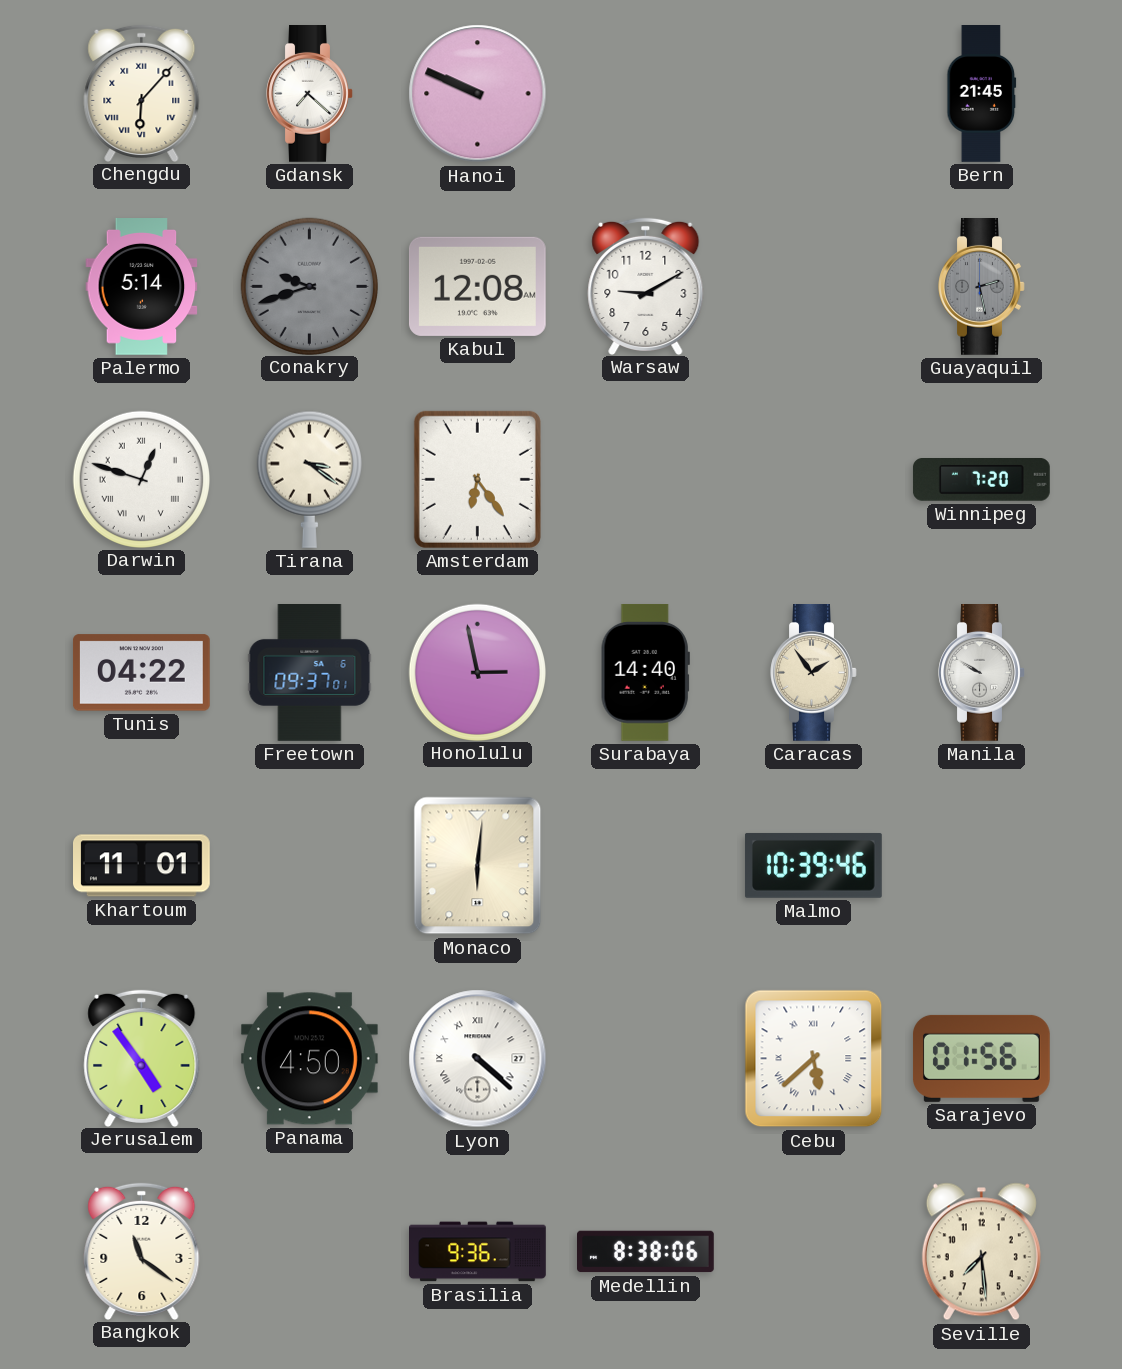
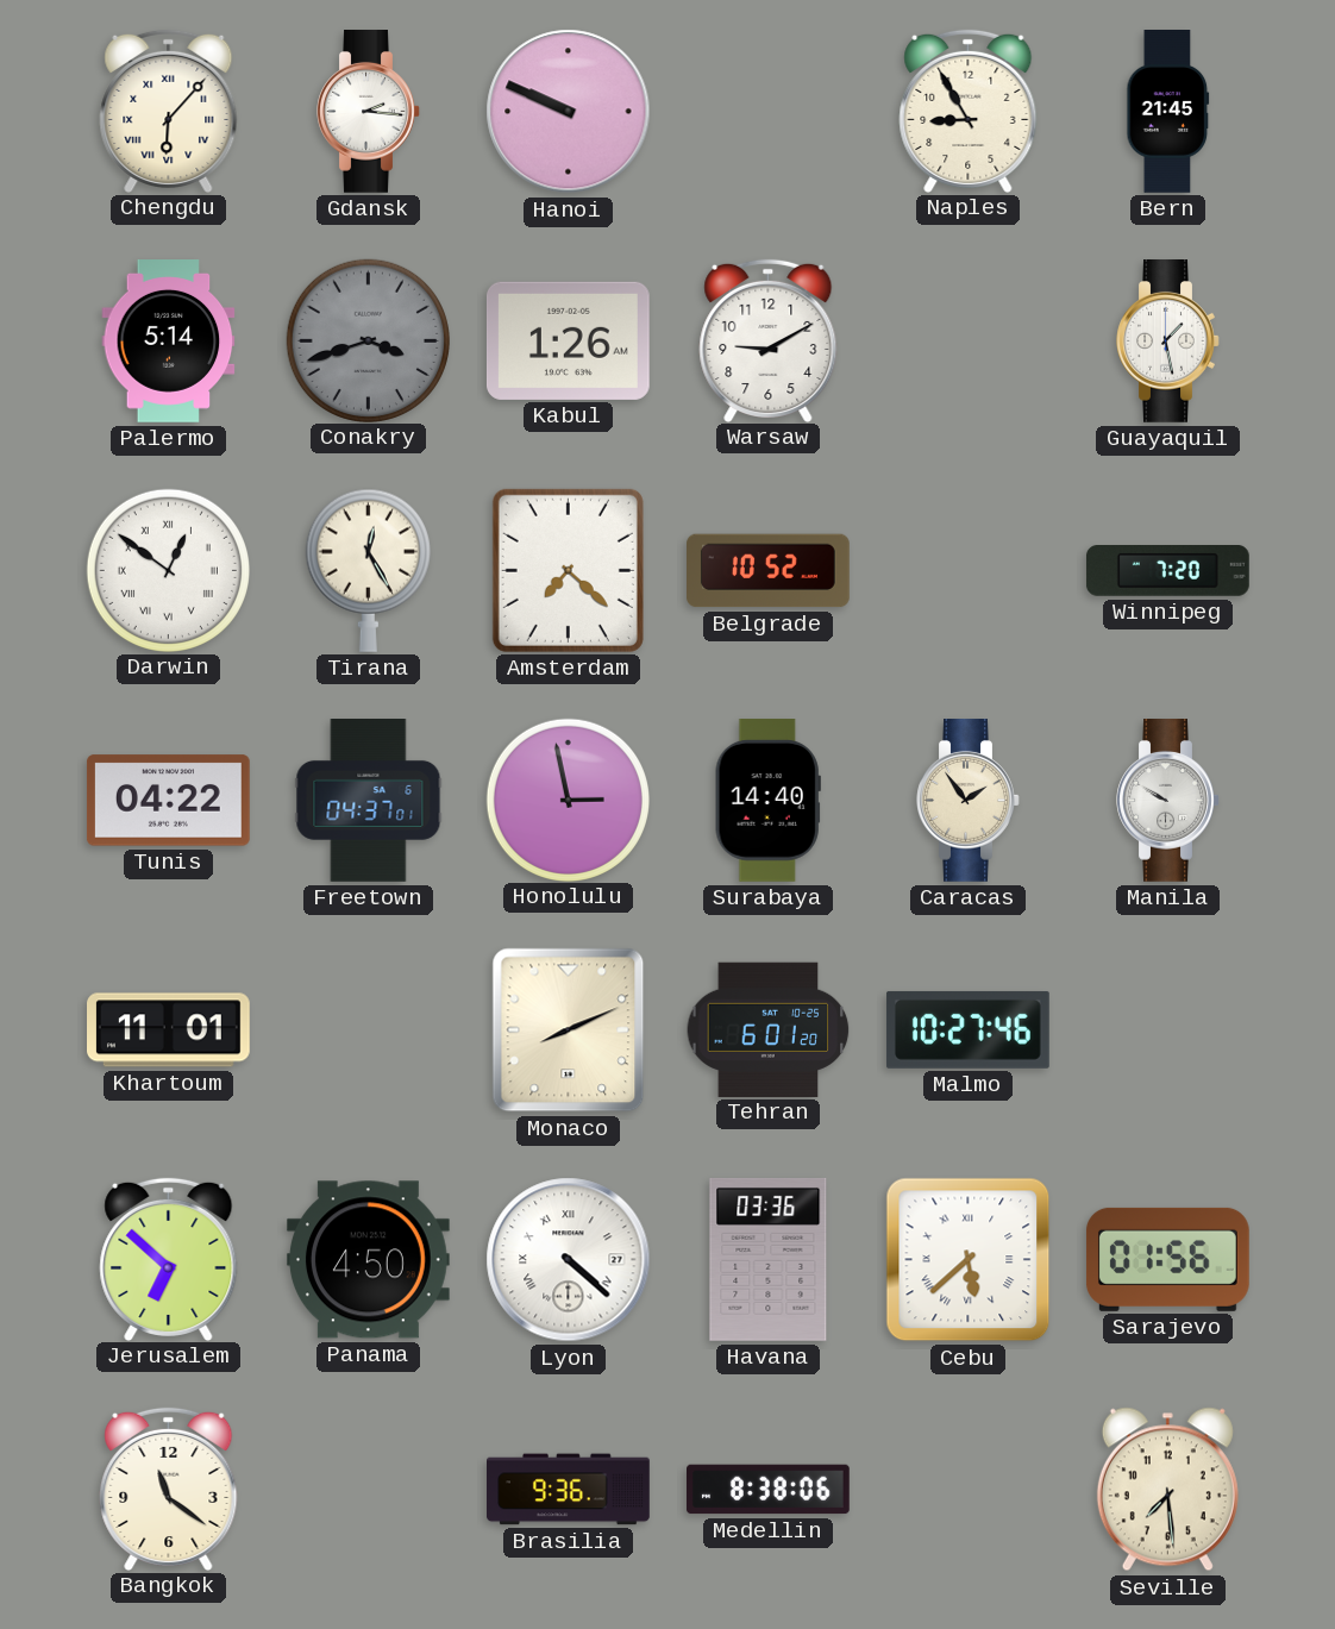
Gdansk: 7:22 -> 2:16 (369, 112)
Naples: none -> 8:55 (969, 111)
Conakry: 9:42 -> 3:42 (368, 340)
Kabul: 12:08 -> 1:26 (568, 340)
Guayaquil: 2:28 -> 1:28 (1168, 342)
Guayaquil dial: grey -> white (1168, 342)
Darwin: 12:48 -> 12:51 (168, 570)
Tirana: 3:21 -> 12:25 (368, 570)
Amsterdam: 6:24 -> 7:22 (568, 570)
Belgrade: none -> 10:52 (769, 571)
Freetown: 09:37 -> 04:37 (369, 801)
Monaco: 6:01 -> 8:11 (569, 1030)
Tehran: none -> 6:01 (769, 1029)
Malmo: 10:39 -> 10:27 (967, 1029)
Jerusalem: 4:54 -> 6:52 (169, 1259)
Havana: none -> 03:36 (769, 1259)
